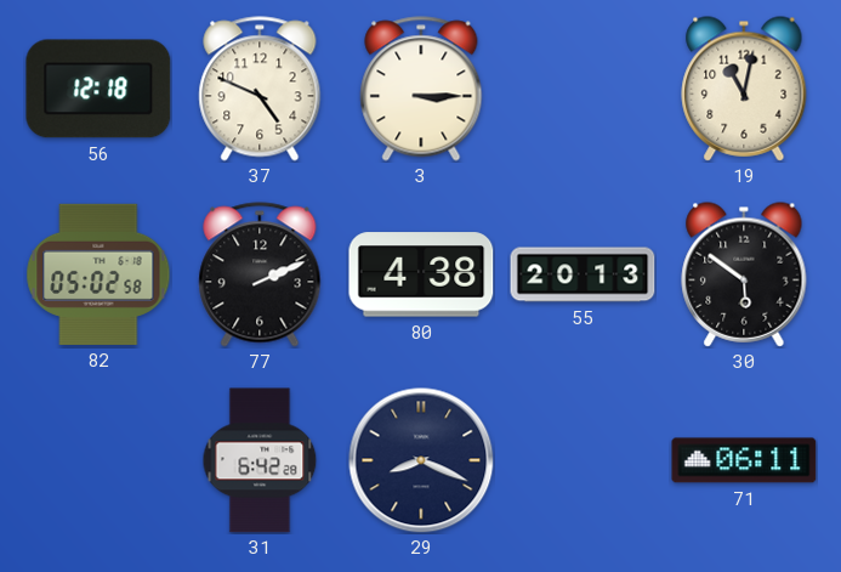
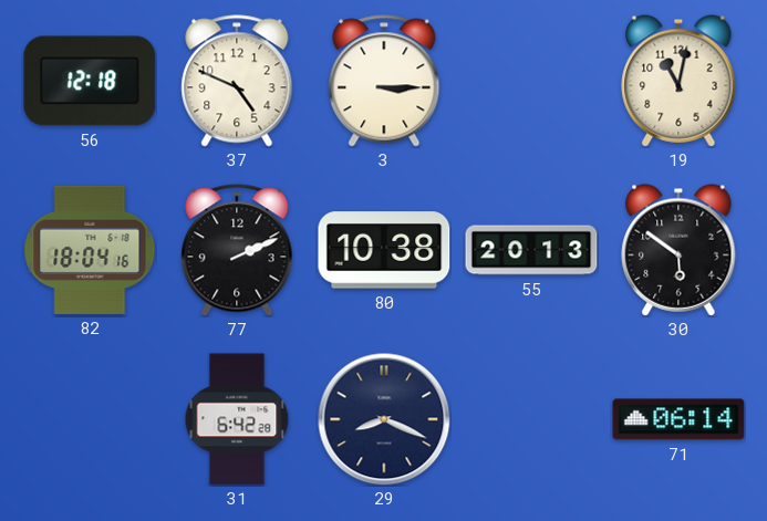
82: 05:02 -> 18:04 (90, 250)
80: 4:38 -> 10:38 (384, 250)
71: 06:11 -> 06:14 (678, 419)
